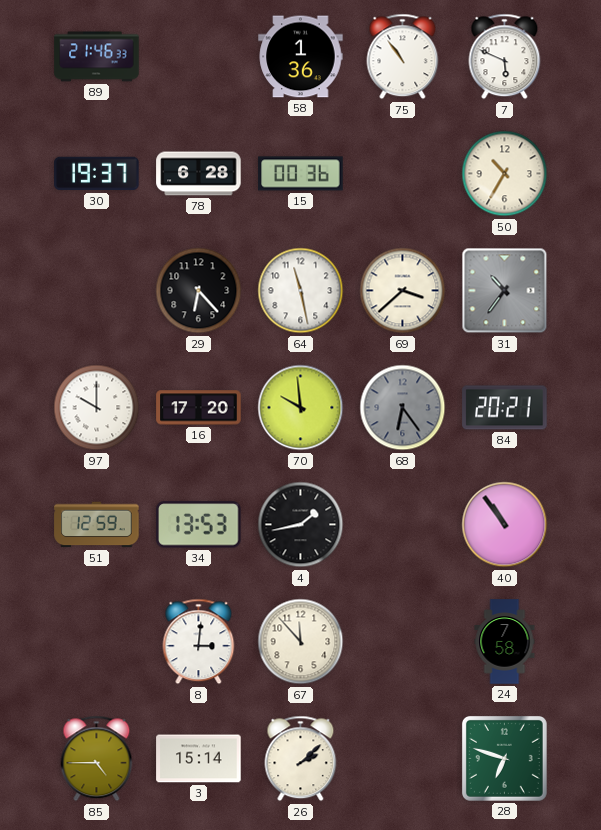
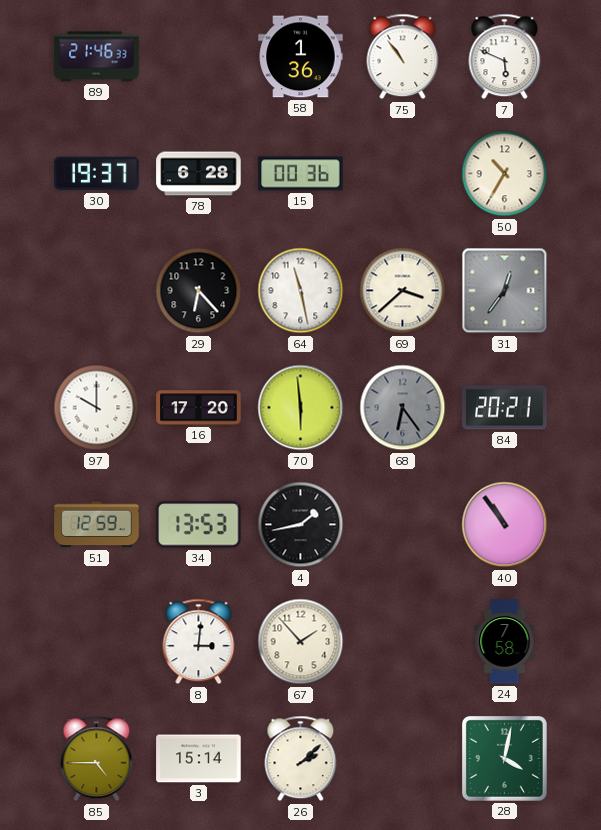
31: 10:36 -> 12:36 (505, 291)
70: 9:59 -> 5:59 (301, 408)
67: 11:53 -> 1:53 (301, 642)
28: 6:48 -> 4:02 (504, 758)
